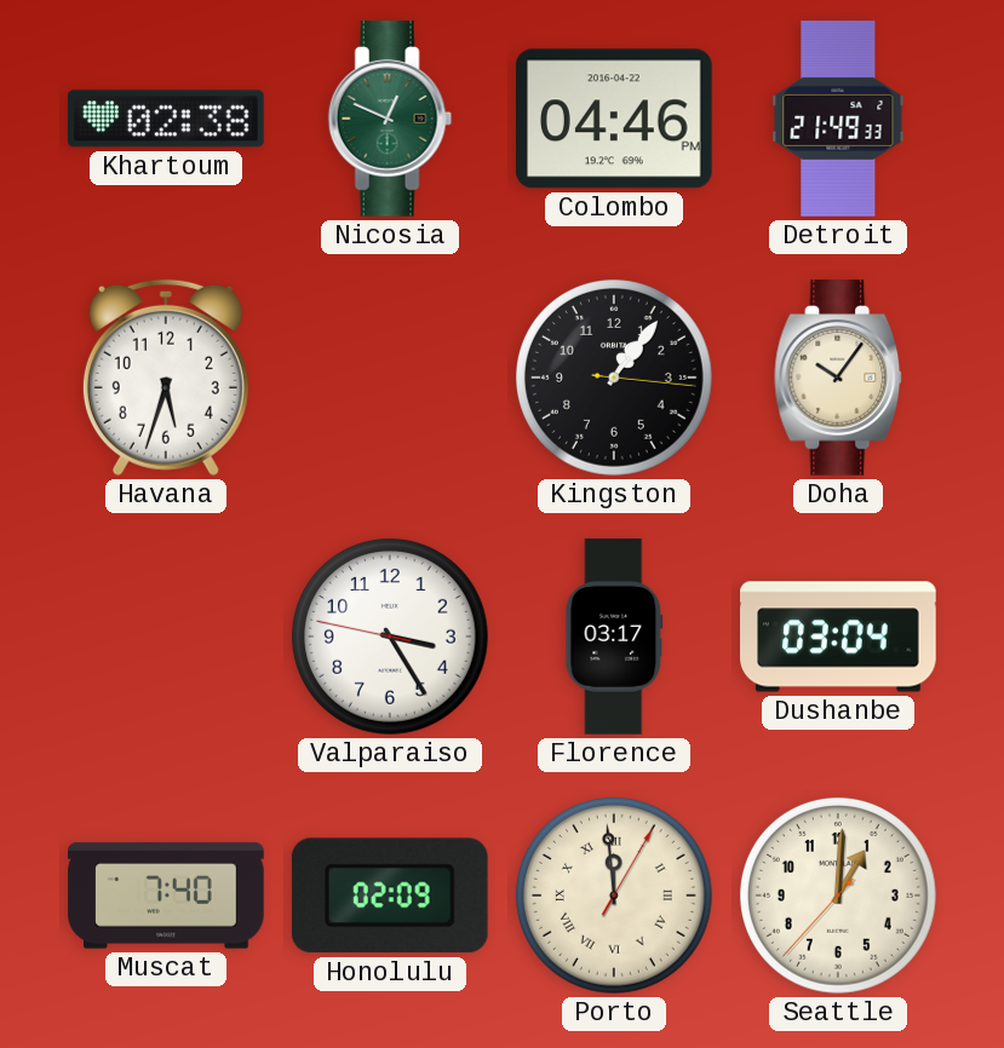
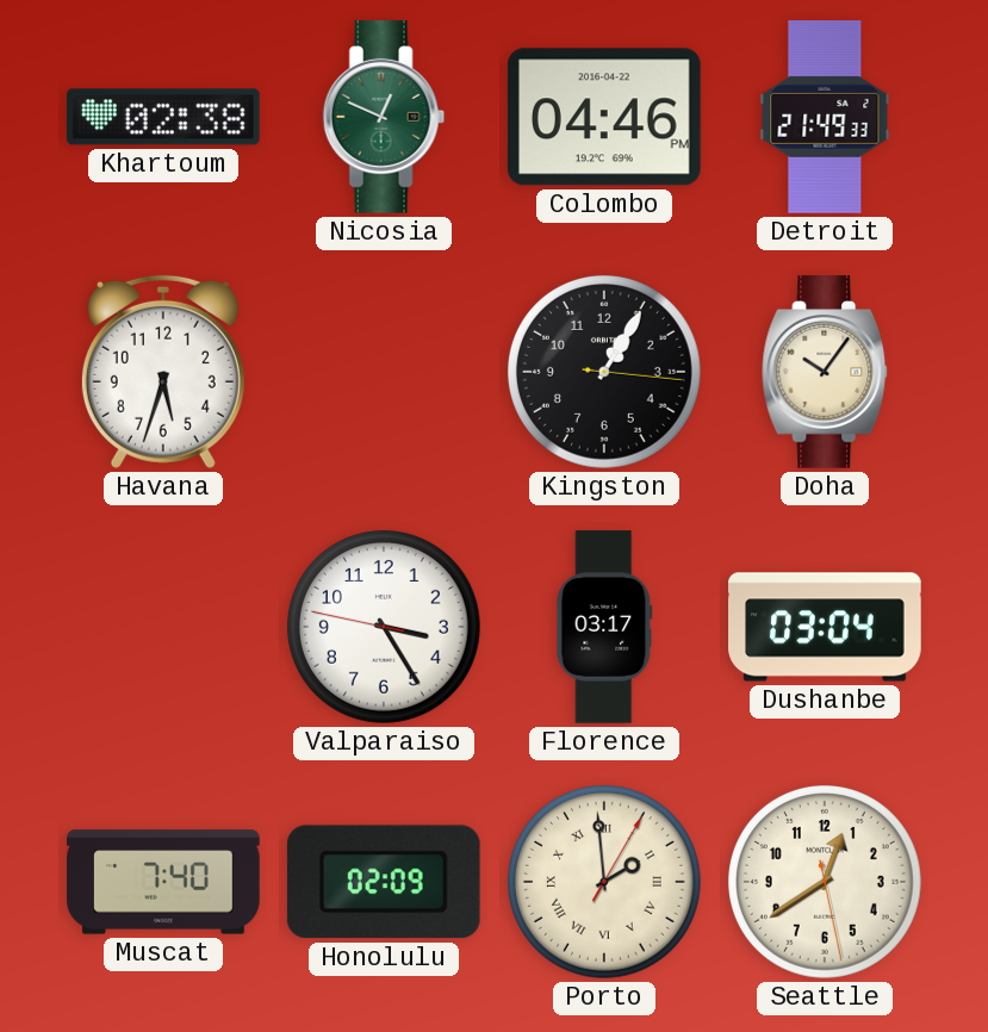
Kingston: 1:06 -> 1:05 (604, 372)
Porto: 11:59 -> 1:59 (604, 882)
Seattle: 1:00 -> 12:39 (825, 882)
